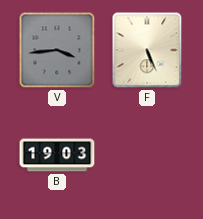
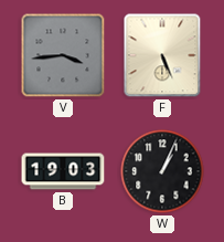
W: none -> 1:04 (162, 171)
